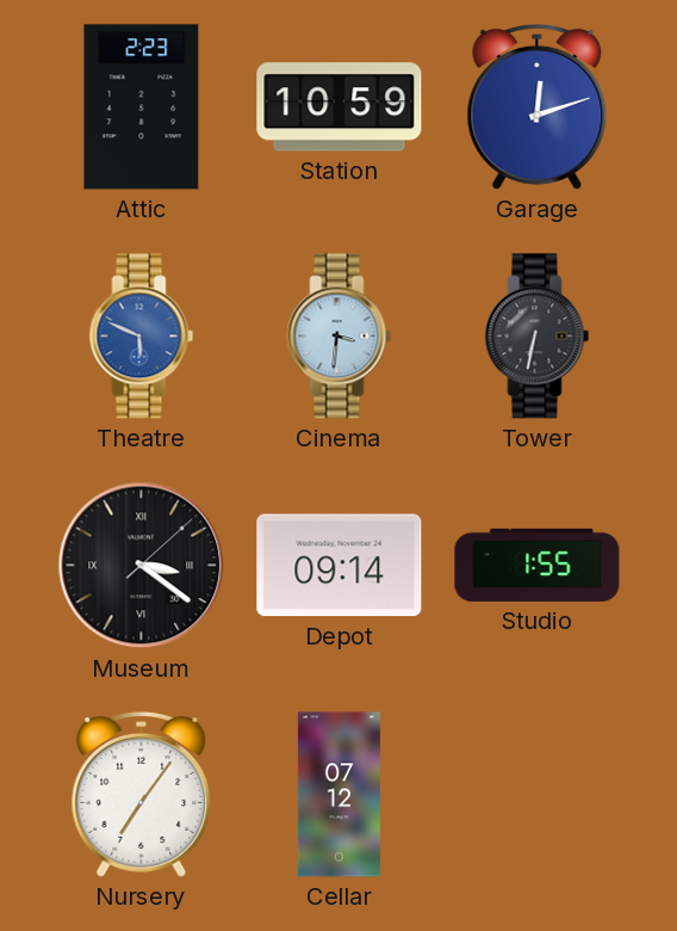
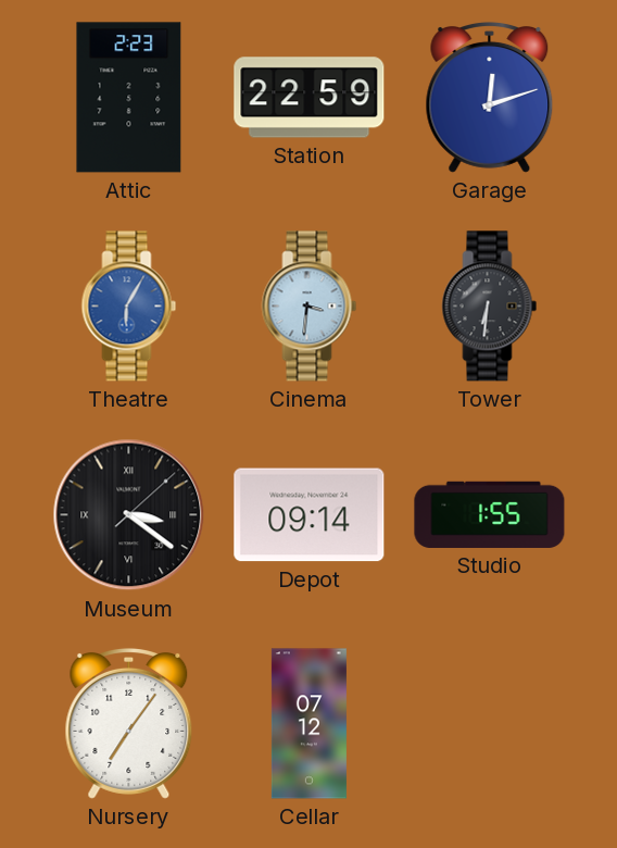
Station: 10:59 -> 22:59 (310, 98)
Theatre: 5:49 -> 6:05 (129, 307)
Tower: 6:32 -> 6:31 (490, 307)
